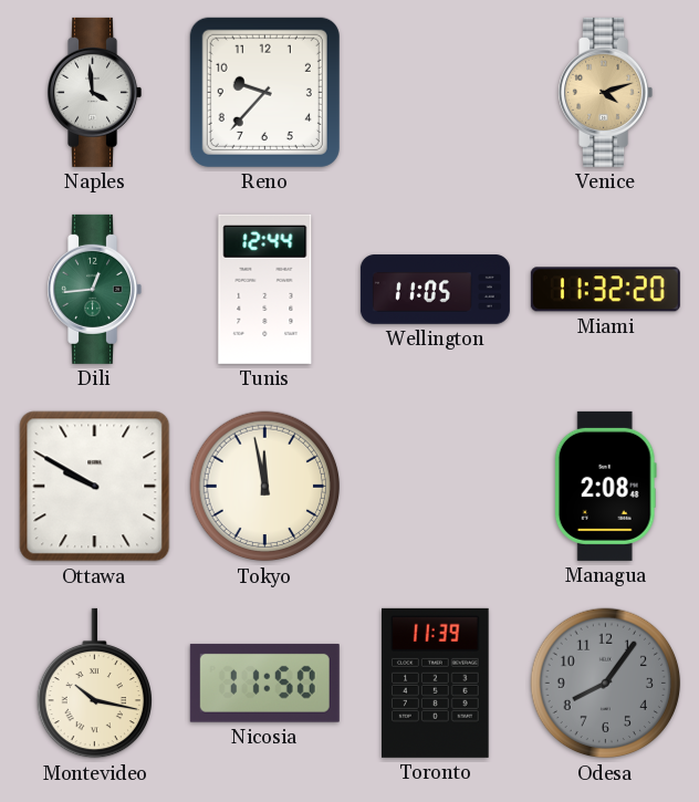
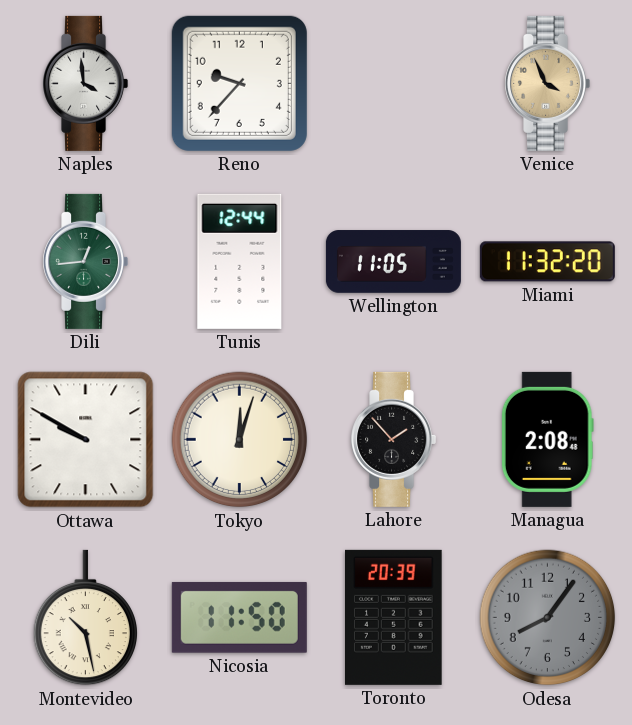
Venice: 4:12 -> 3:56 (547, 83)
Tokyo: 11:58 -> 12:03 (240, 440)
Lahore: none -> 1:53 (393, 439)
Montevideo: 10:17 -> 10:28 (85, 618)
Toronto: 11:39 -> 20:39 (394, 617)
